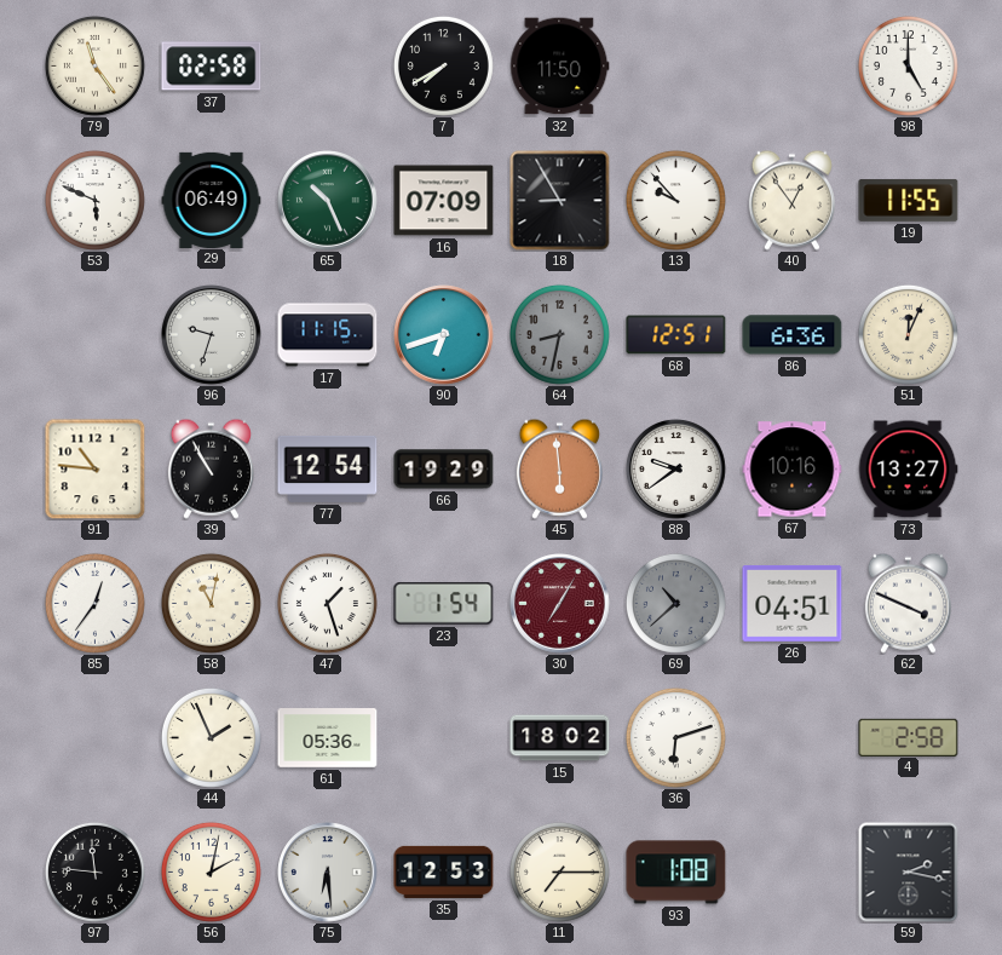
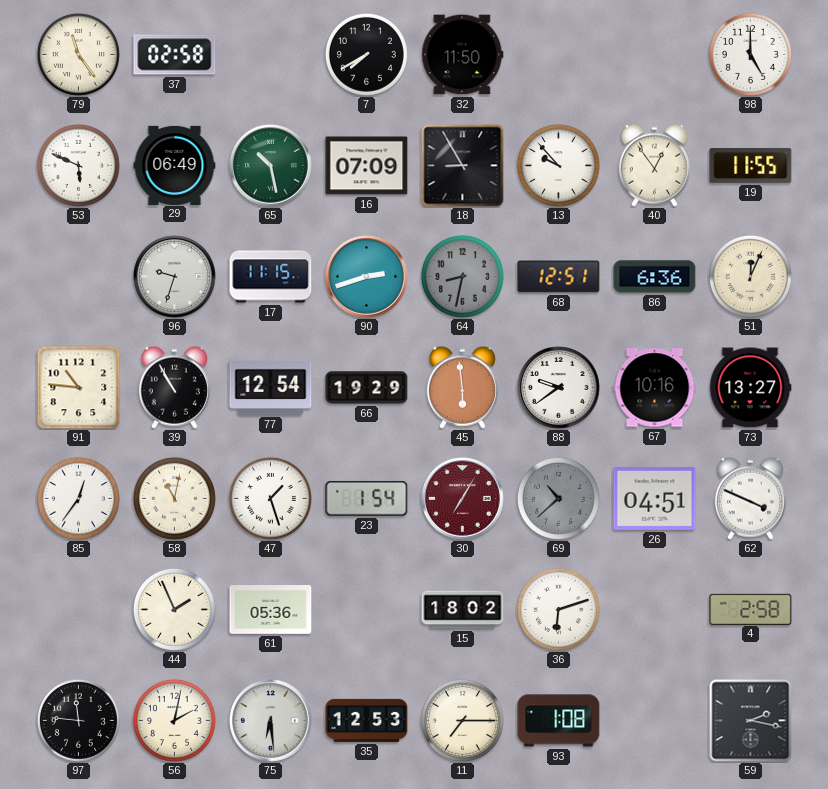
65: 10:26 -> 10:28 (271, 166)
90: 6:42 -> 2:42 (367, 277)
